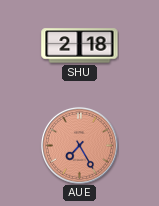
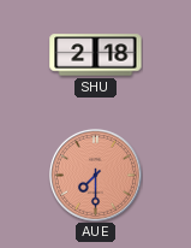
AUE: 7:25 -> 7:30 (95, 175)
